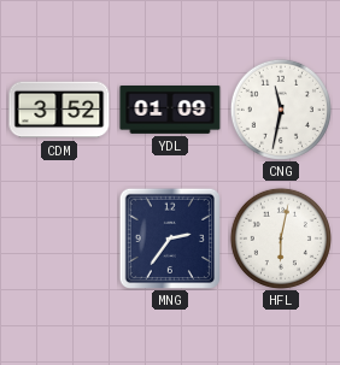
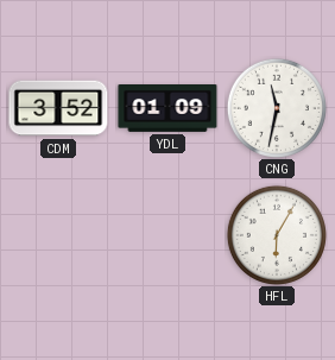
MNG: 2:36 -> none (169, 237)
HFL: 6:02 -> 6:05 (277, 235)
